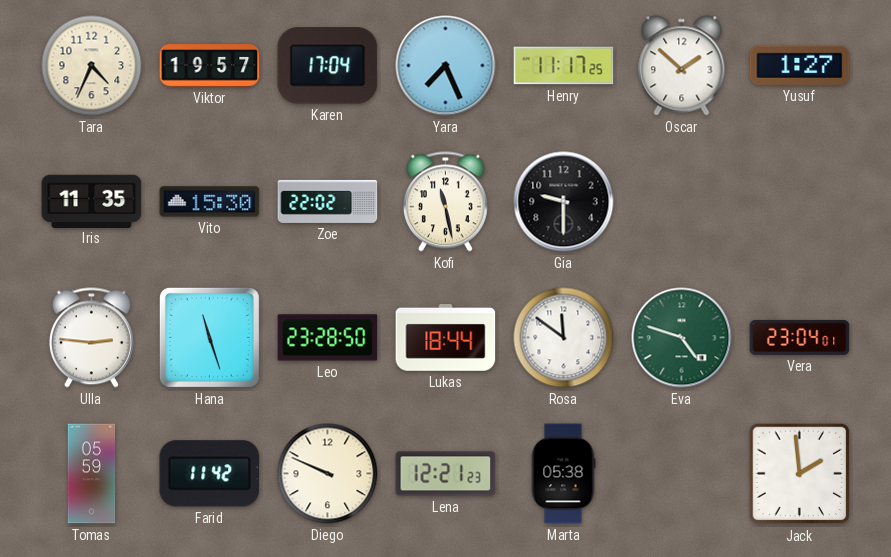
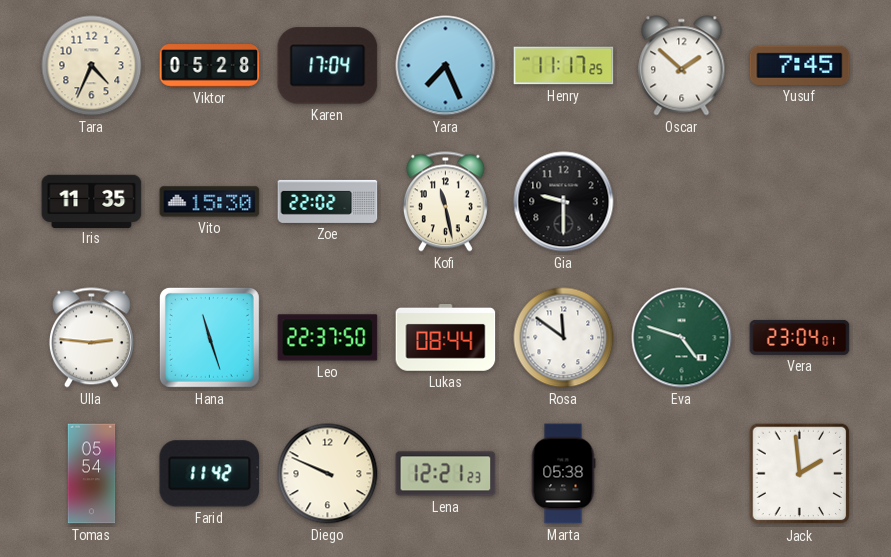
Viktor: 19:57 -> 05:28 (210, 66)
Yusuf: 1:27 -> 7:45 (800, 65)
Leo: 23:28 -> 22:37 (328, 338)
Lukas: 18:44 -> 08:44 (446, 338)
Tomas: 05:59 -> 05:54 (92, 474)
